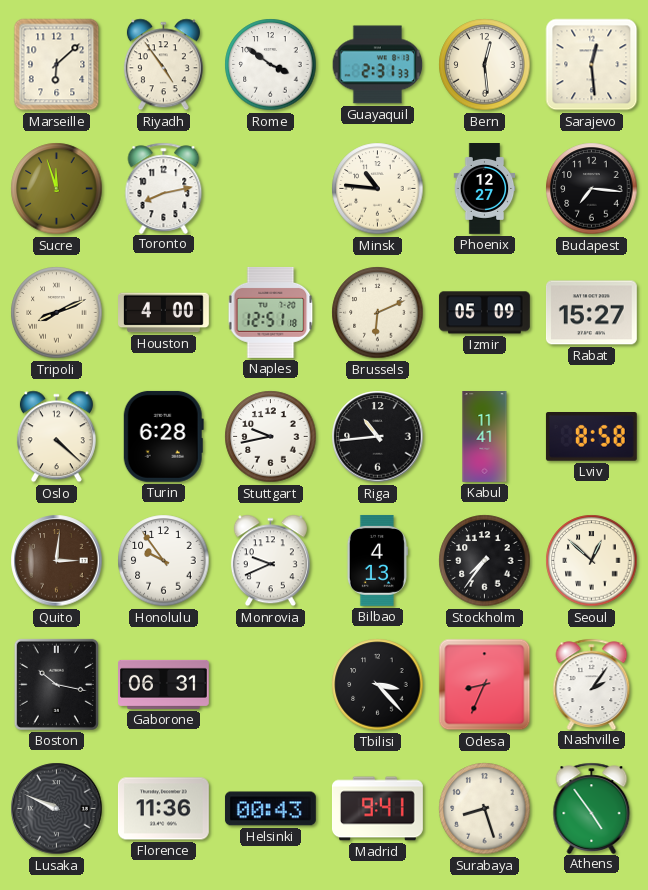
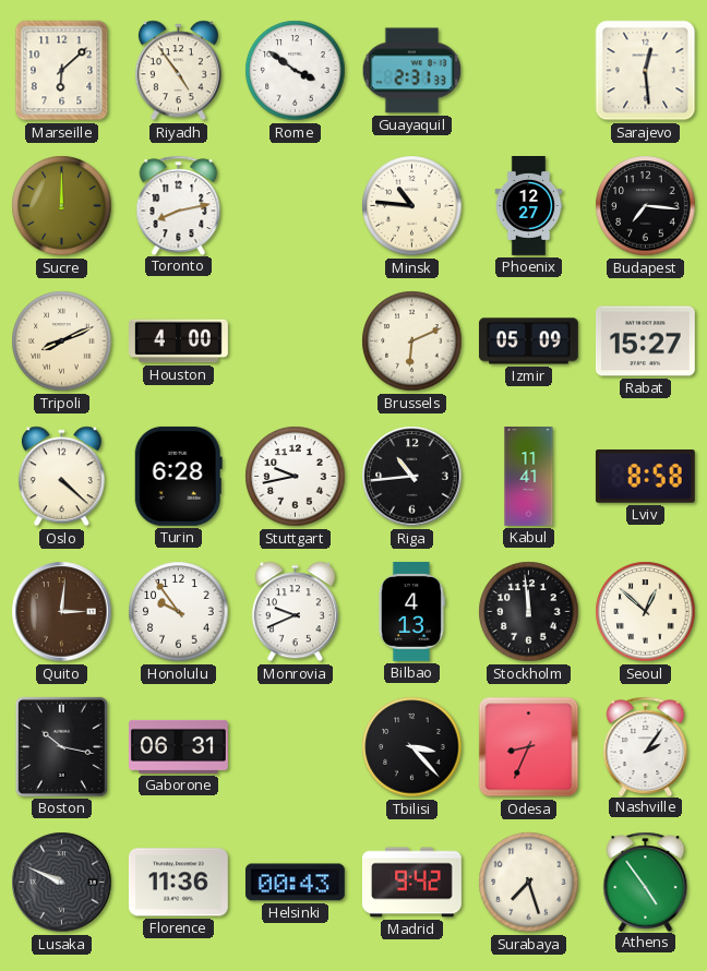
Bern: 12:29 -> none (485, 65)
Sucre: 11:57 -> 12:00 (62, 206)
Naples: 12:51 -> none (271, 312)
Stockholm: 7:36 -> 11:59 (529, 612)
Madrid: 9:41 -> 9:42 (412, 883)
Surabaya: 8:27 -> 7:27 (529, 883)
